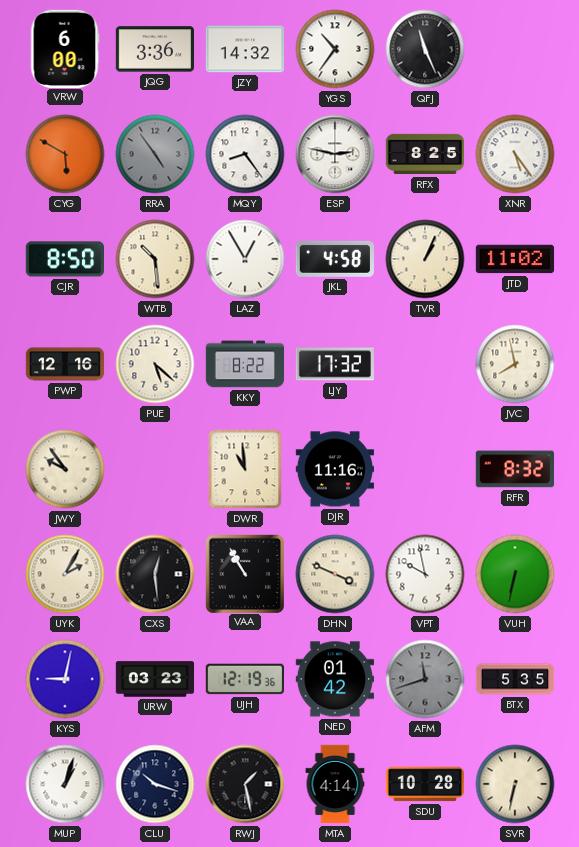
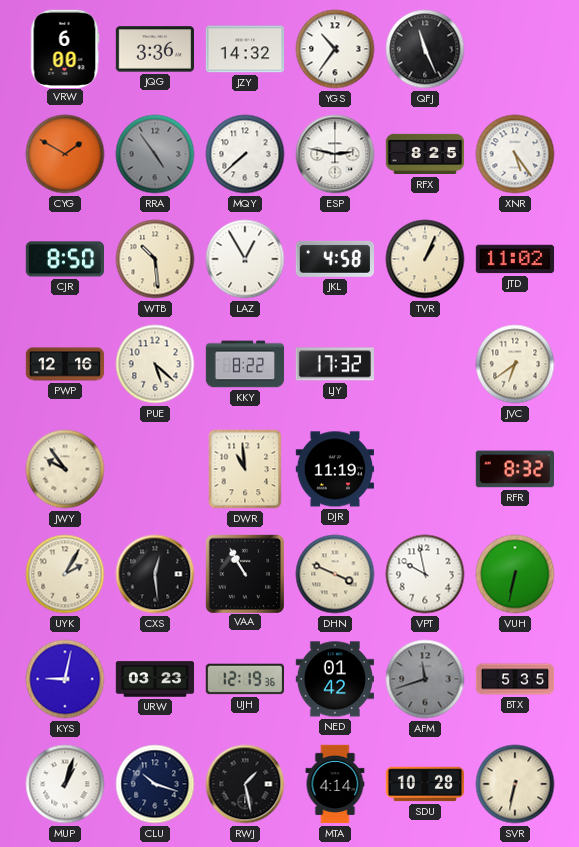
CYG: 5:50 -> 1:50 (65, 154)
MQY: 8:24 -> 7:38 (245, 154)
JVC: 7:58 -> 6:39 (515, 364)
DJR: 11:16 -> 11:19 (334, 469)
